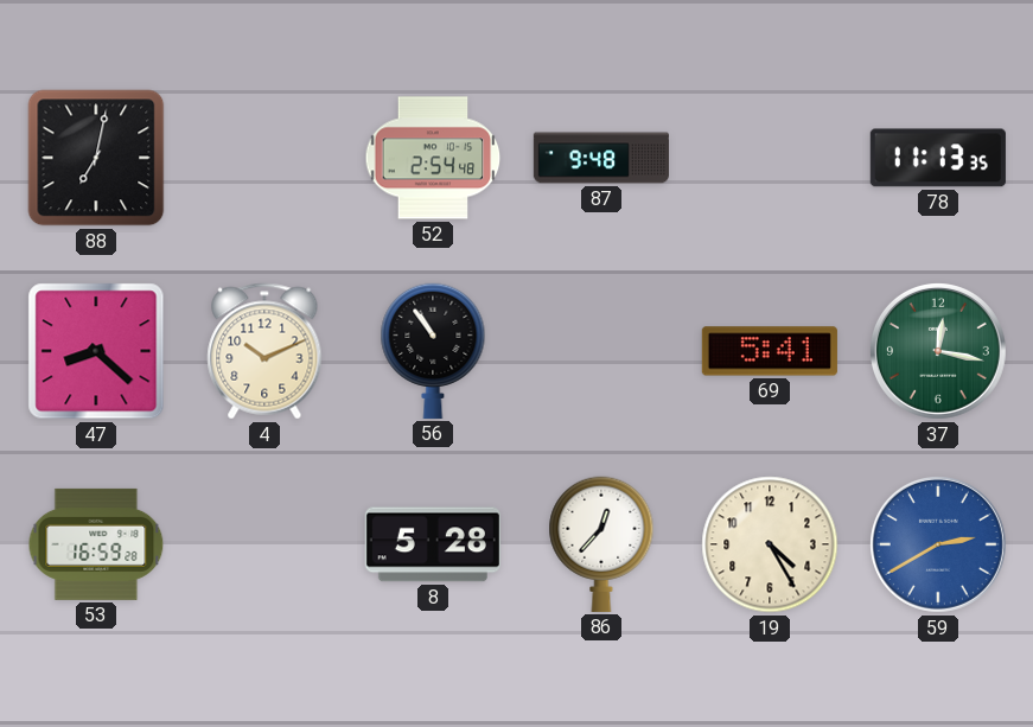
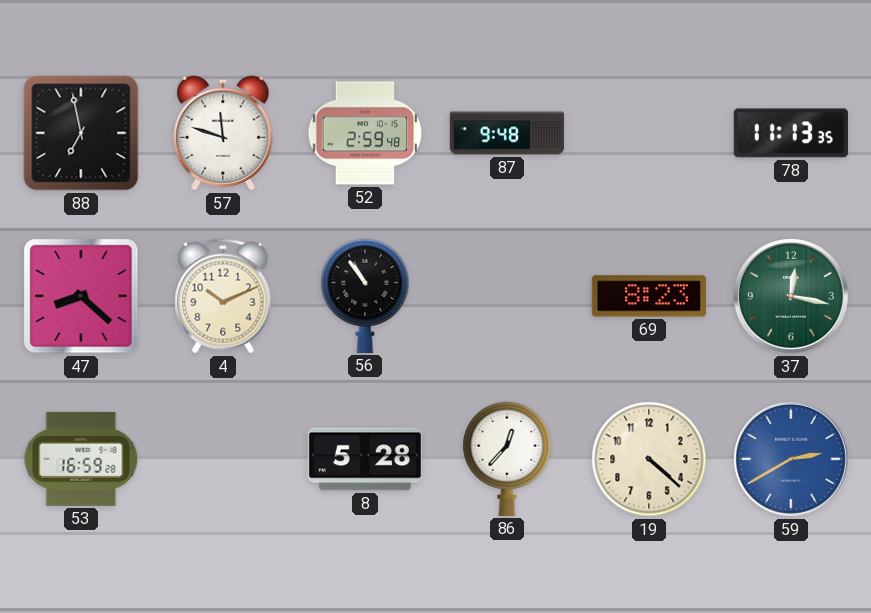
88: 7:02 -> 6:58 (81, 133)
57: none -> 11:48 (223, 133)
52: 2:54 -> 2:59 (365, 133)
69: 5:41 -> 8:23 (649, 296)
19: 4:25 -> 4:22 (649, 459)
